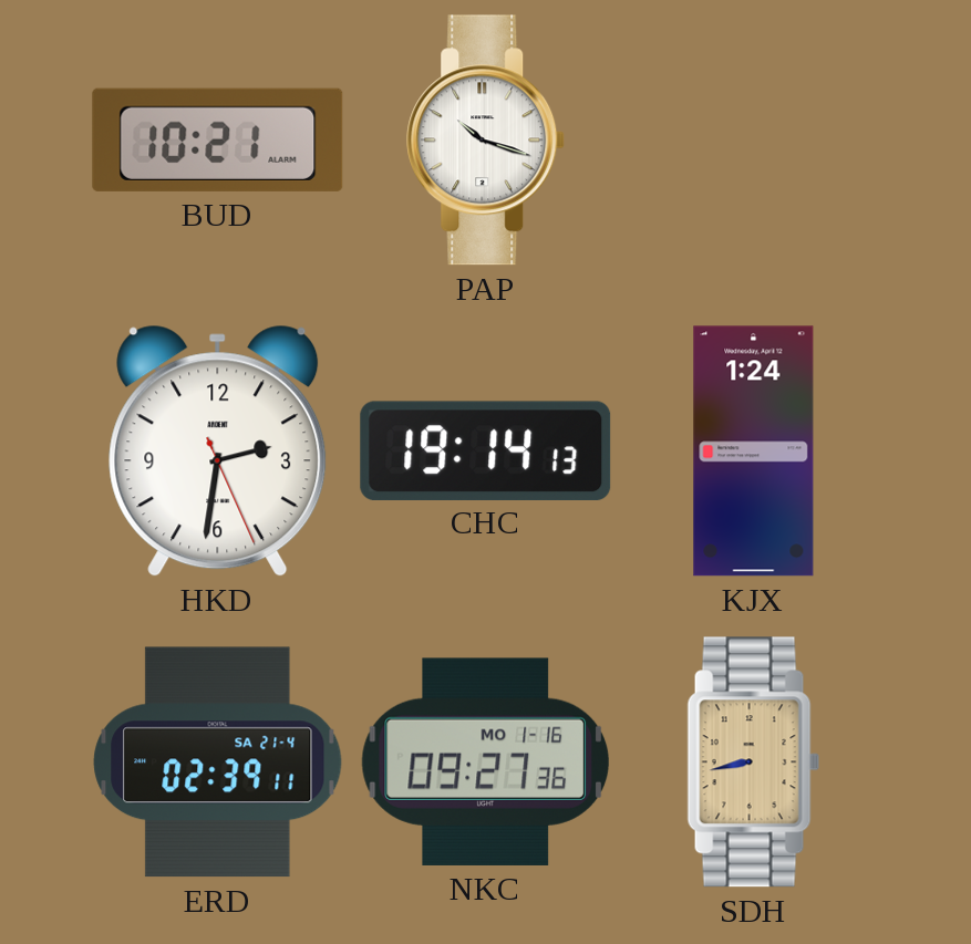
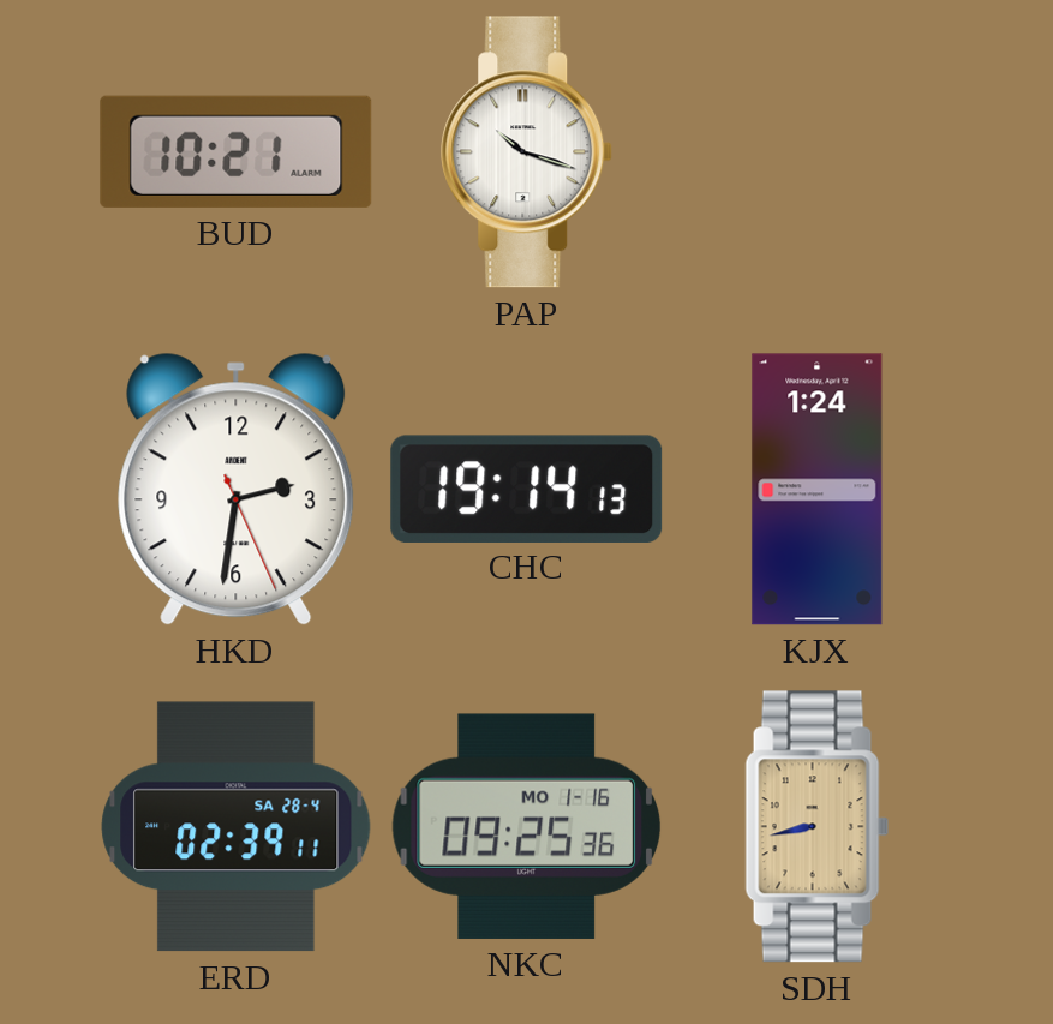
ERD date: SA 21-4 -> SA 28-4 (237, 827)
NKC: 09:27 -> 09:25 (527, 826)
